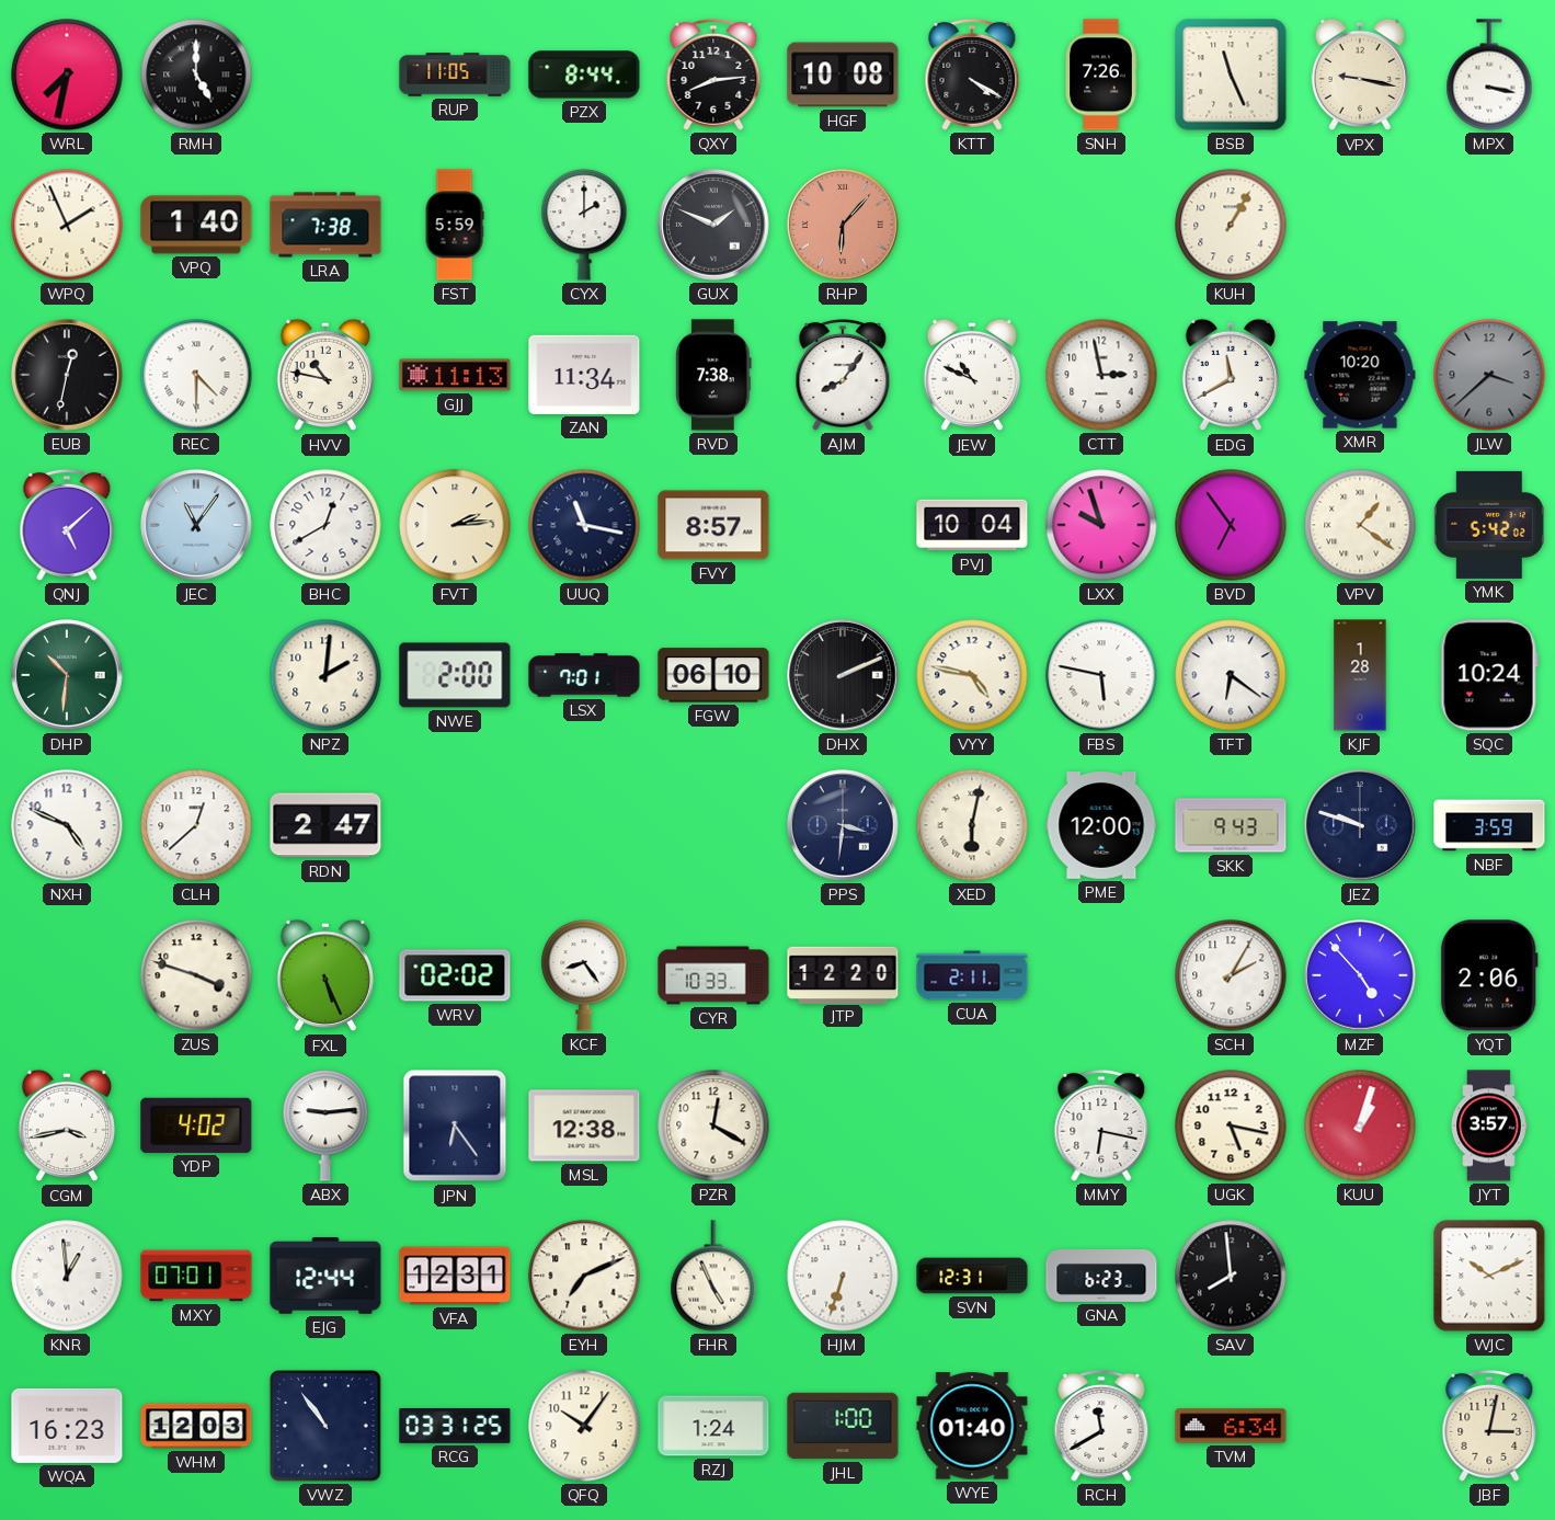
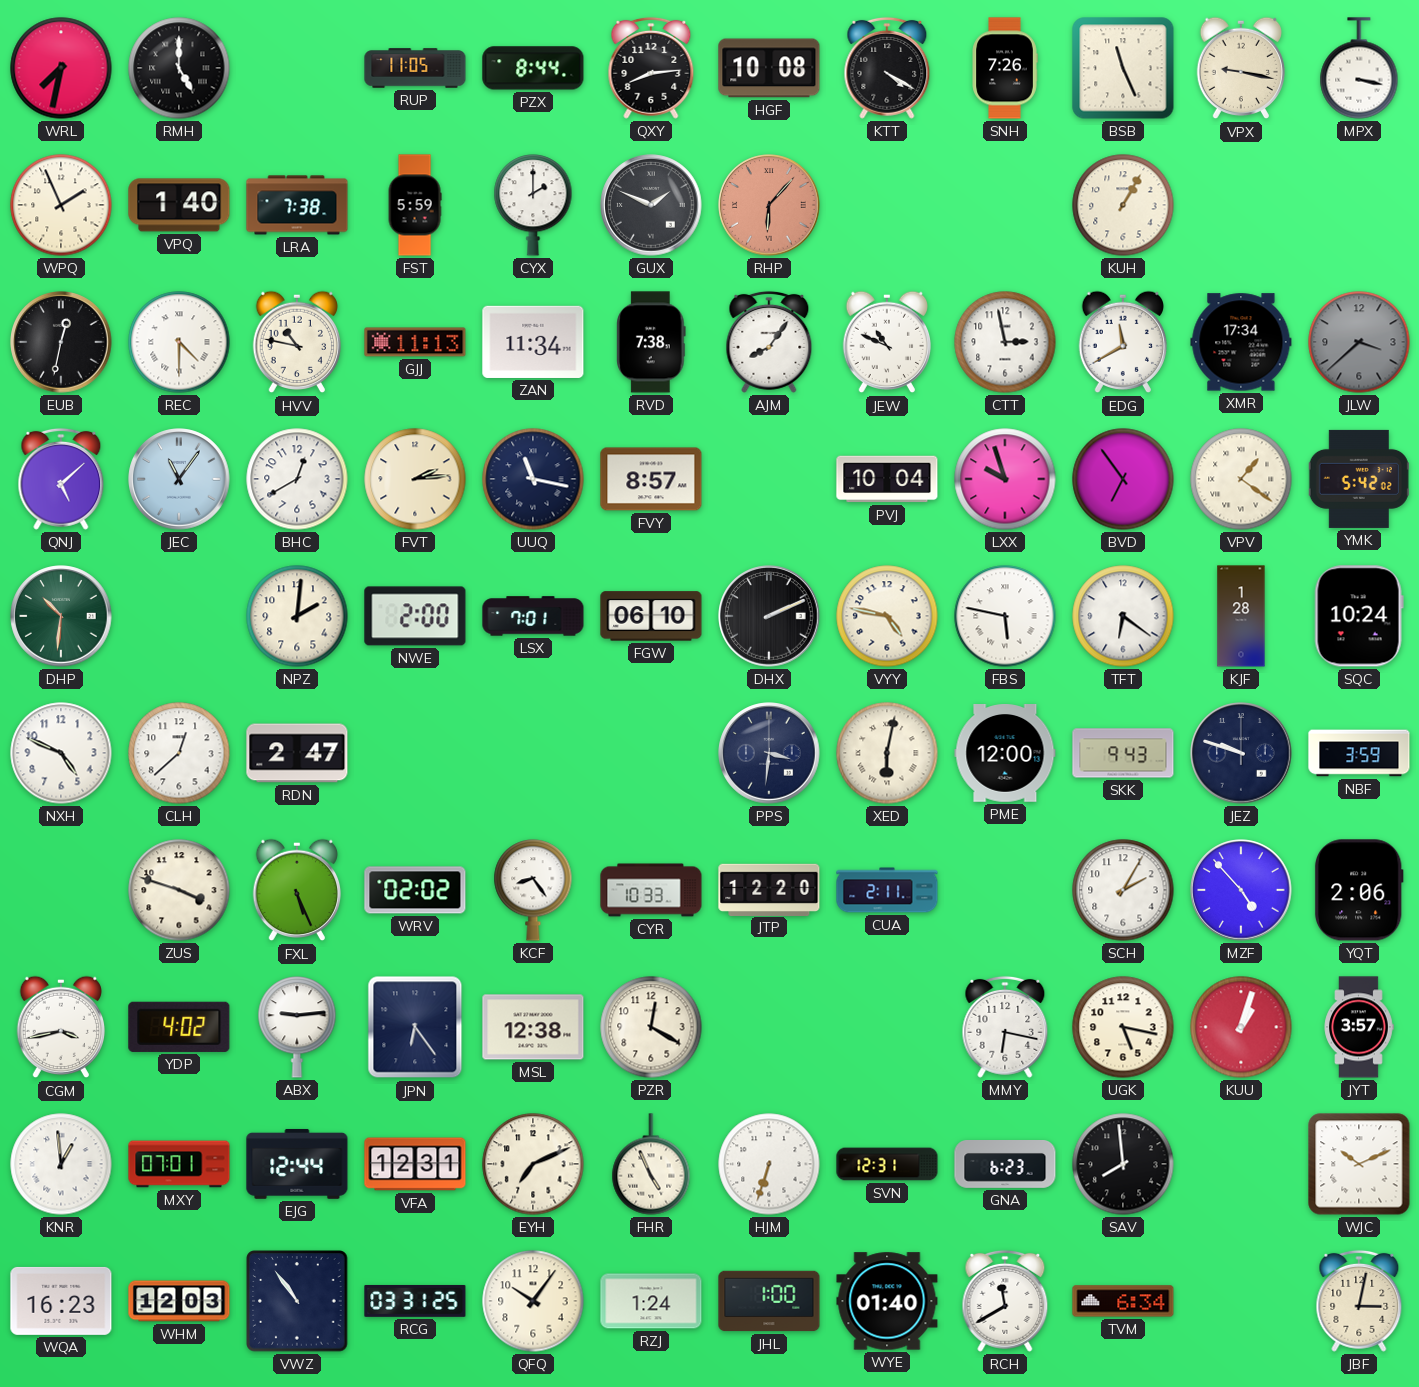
XMR: 10:20 -> 17:34 (1241, 342)
